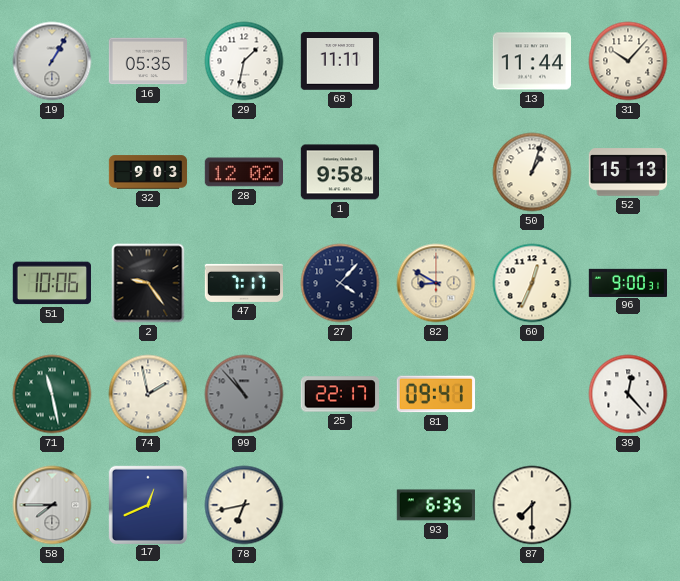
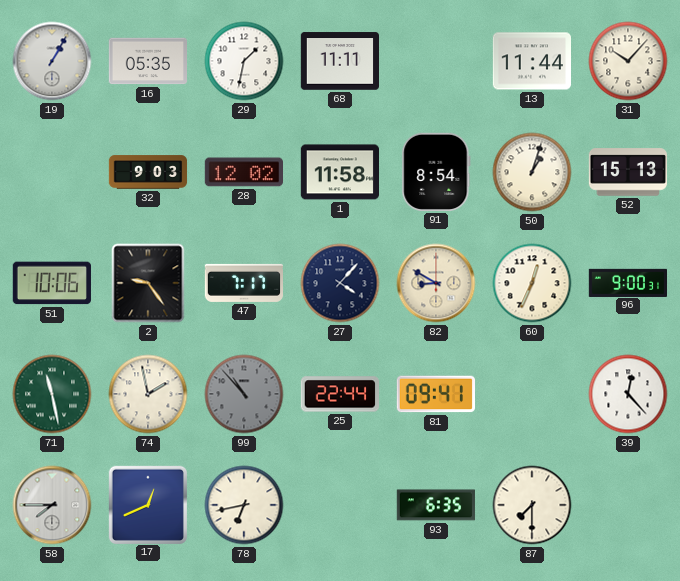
1: 9:58 -> 11:58 (339, 172)
91: none -> 8:54 (436, 172)
25: 22:17 -> 22:44 (339, 394)
